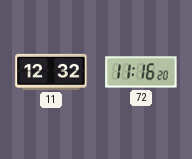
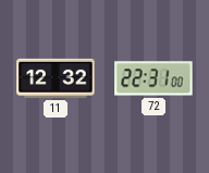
72: 11:16 -> 22:31 (153, 78)
